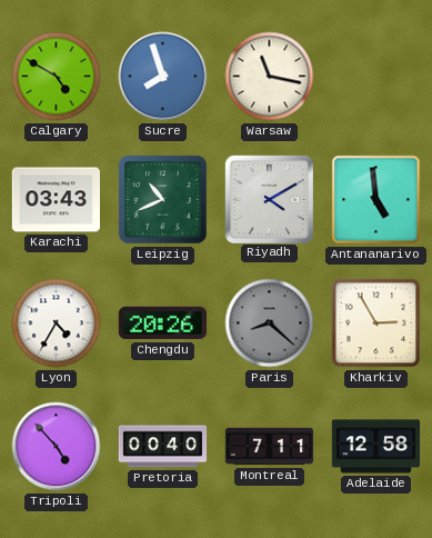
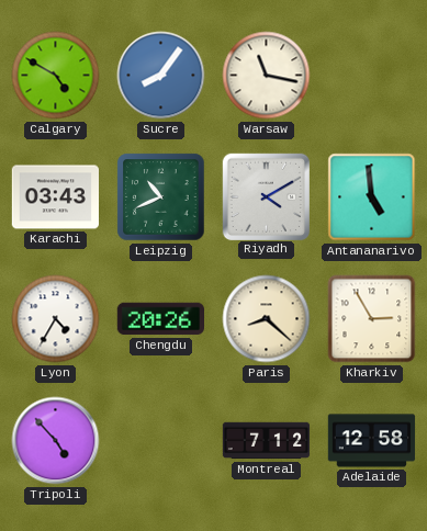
Sucre: 7:57 -> 8:06 (161, 76)
Paris dial: grey -> cream (267, 319)
Pretoria: 00:40 -> none (163, 447)
Montreal: 7:11 -> 7:12 (267, 441)
